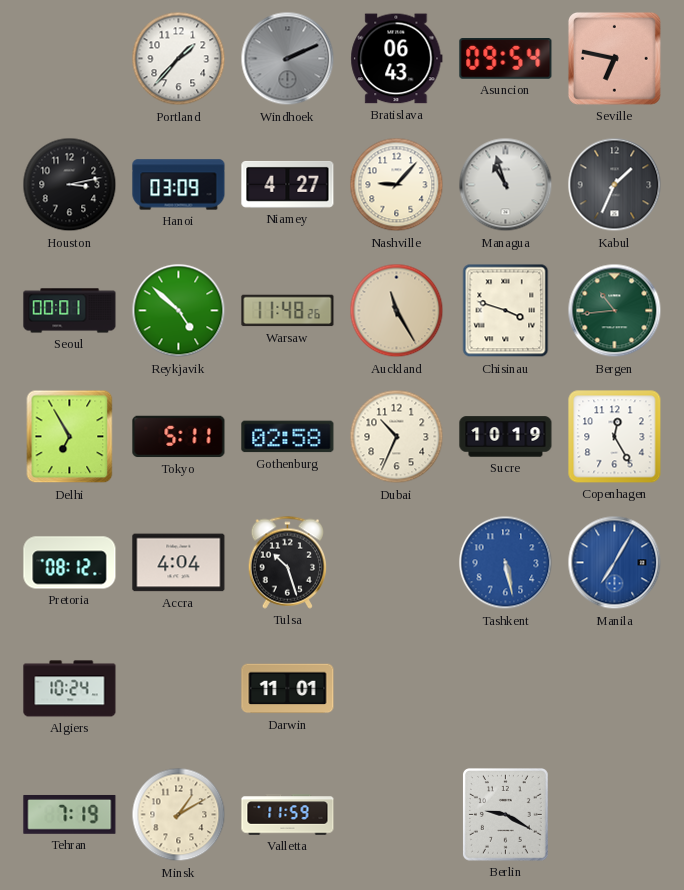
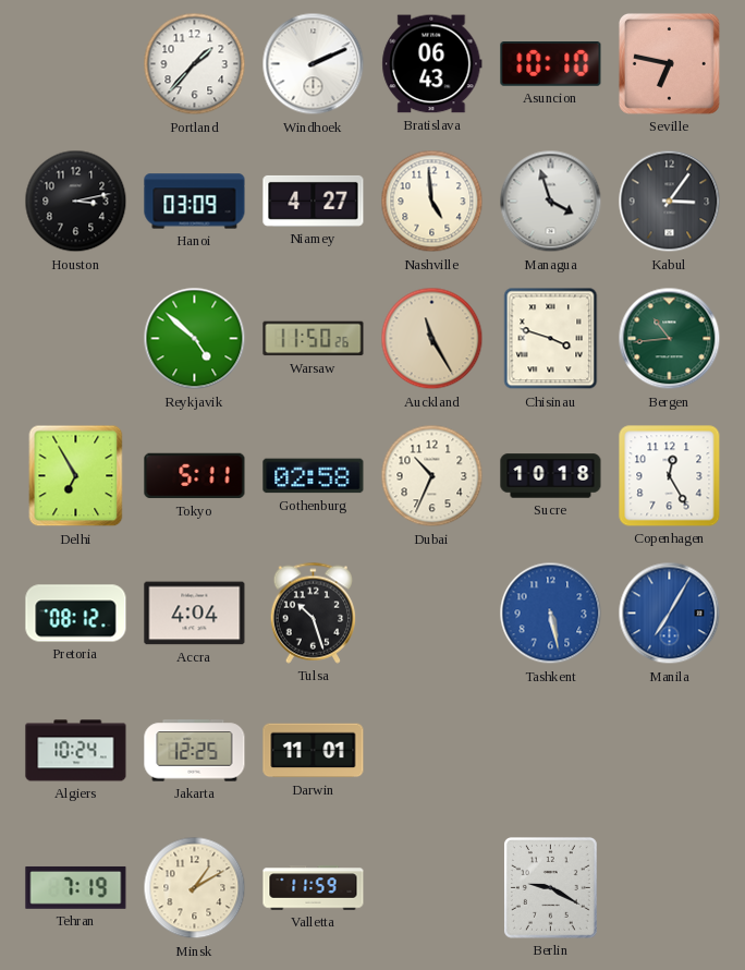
Windhoek dial: grey -> white (314, 64)
Asuncion: 09:54 -> 10:10 (551, 64)
Nashville: 9:07 -> 4:59 (432, 202)
Managua: 10:57 -> 3:57 (551, 202)
Kabul: 1:34 -> 3:06 (670, 202)
Seoul: 00:01 -> none (70, 311)
Warsaw: 11:48 -> 11:50 (314, 339)
Sucre: 10:19 -> 10:18 (551, 476)
Jakarta: none -> 12:25 (195, 751)
